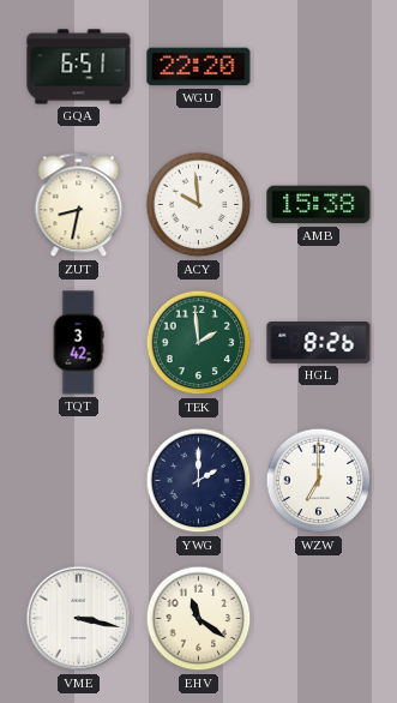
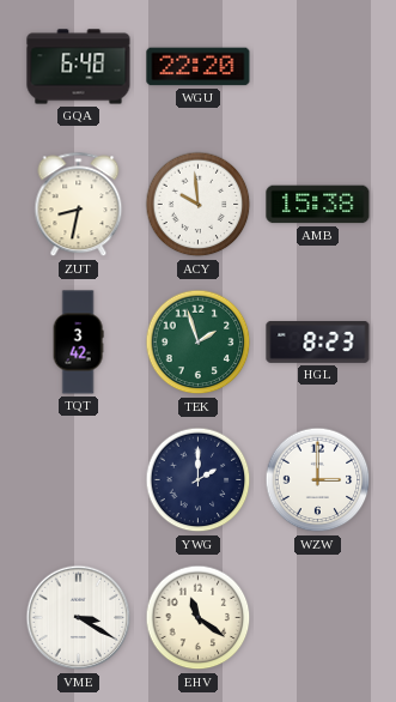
GQA: 6:51 -> 6:48 (79, 67)
TEK: 1:59 -> 1:57 (199, 343)
HGL: 8:26 -> 8:23 (318, 343)
WZW: 7:00 -> 3:00 (318, 480)
VME: 3:17 -> 3:20 (79, 618)
